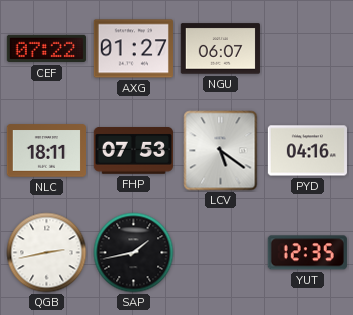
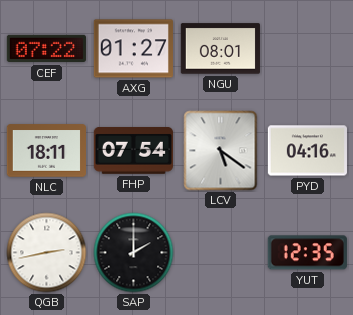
NGU: 06:07 -> 08:01 (220, 49)
FHP: 07:53 -> 07:54 (133, 151)
SAP: 1:43 -> 2:00 (134, 253)
